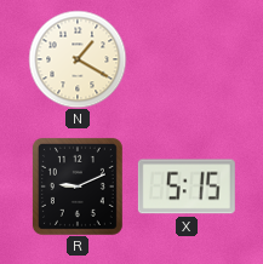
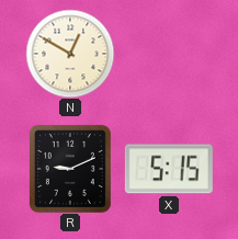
N: 1:20 -> 12:50 (70, 54)
